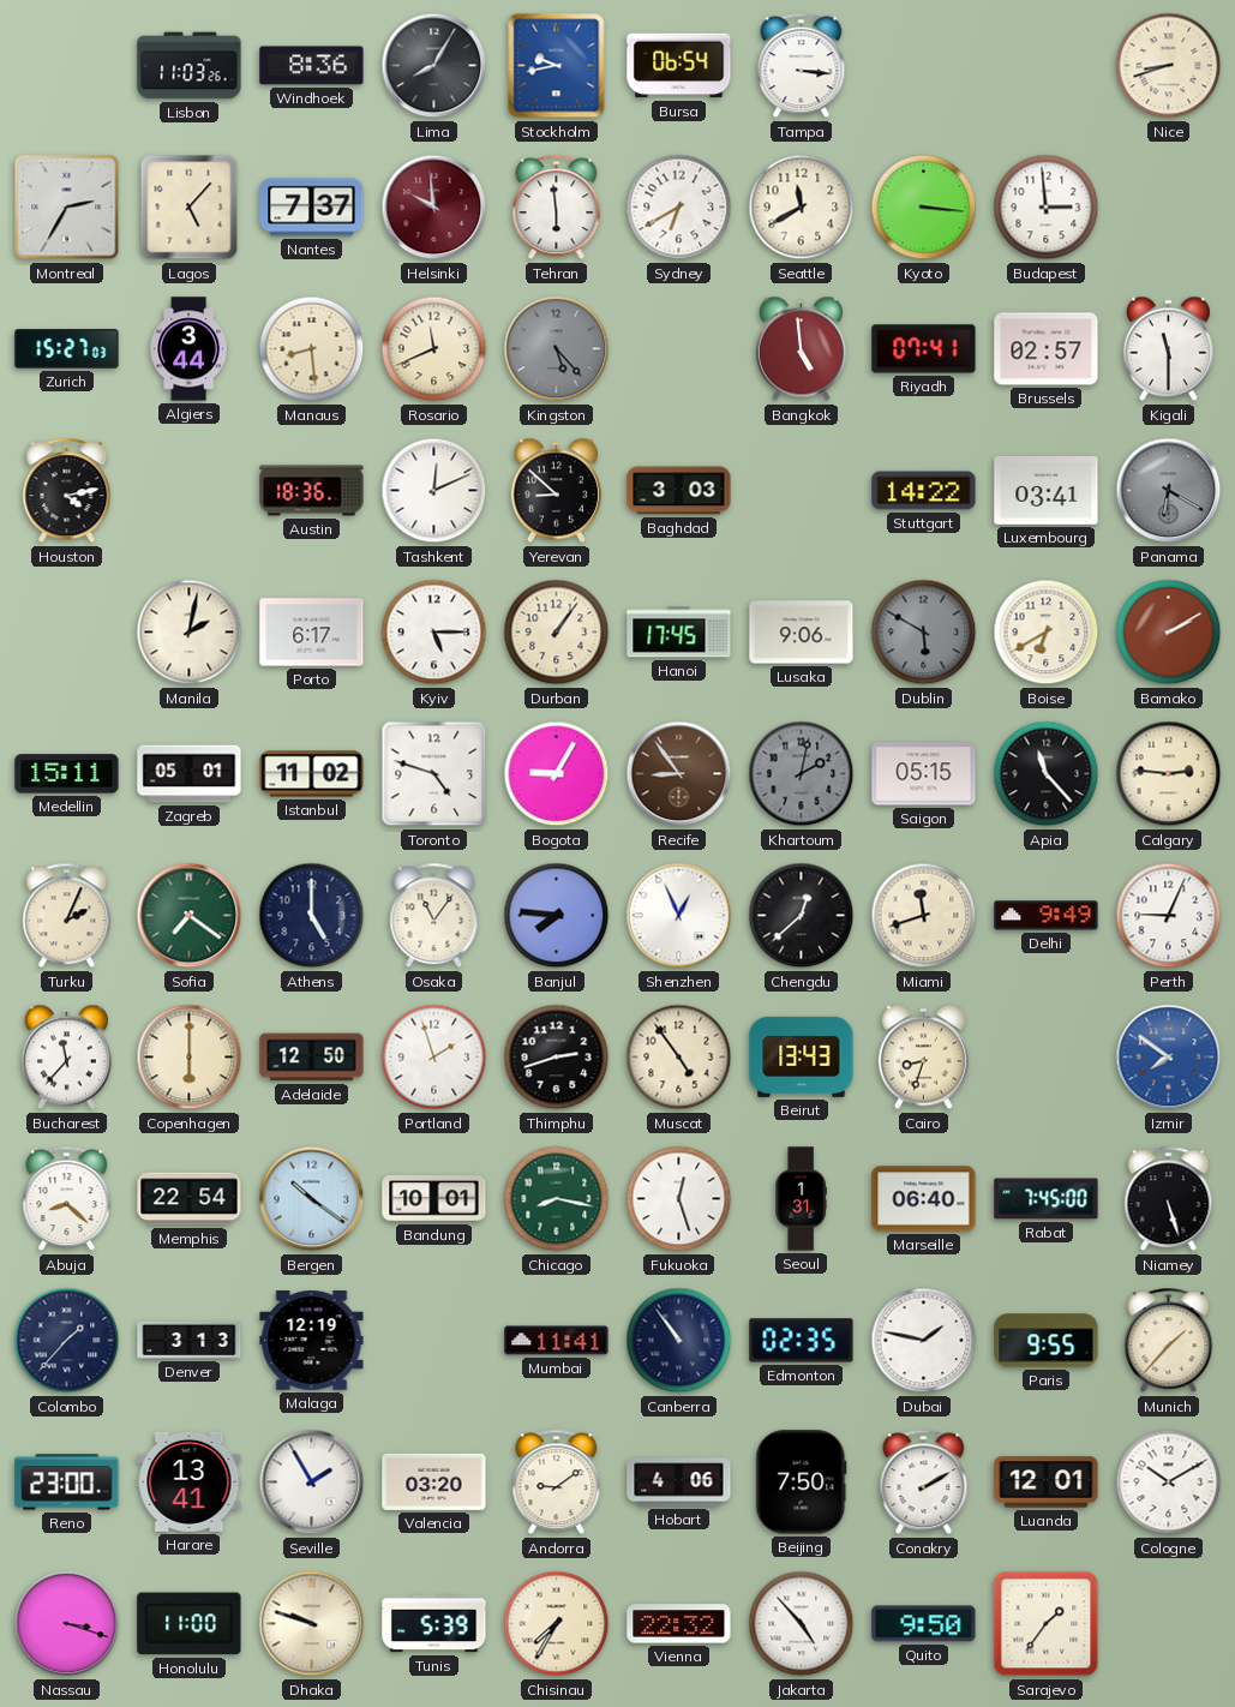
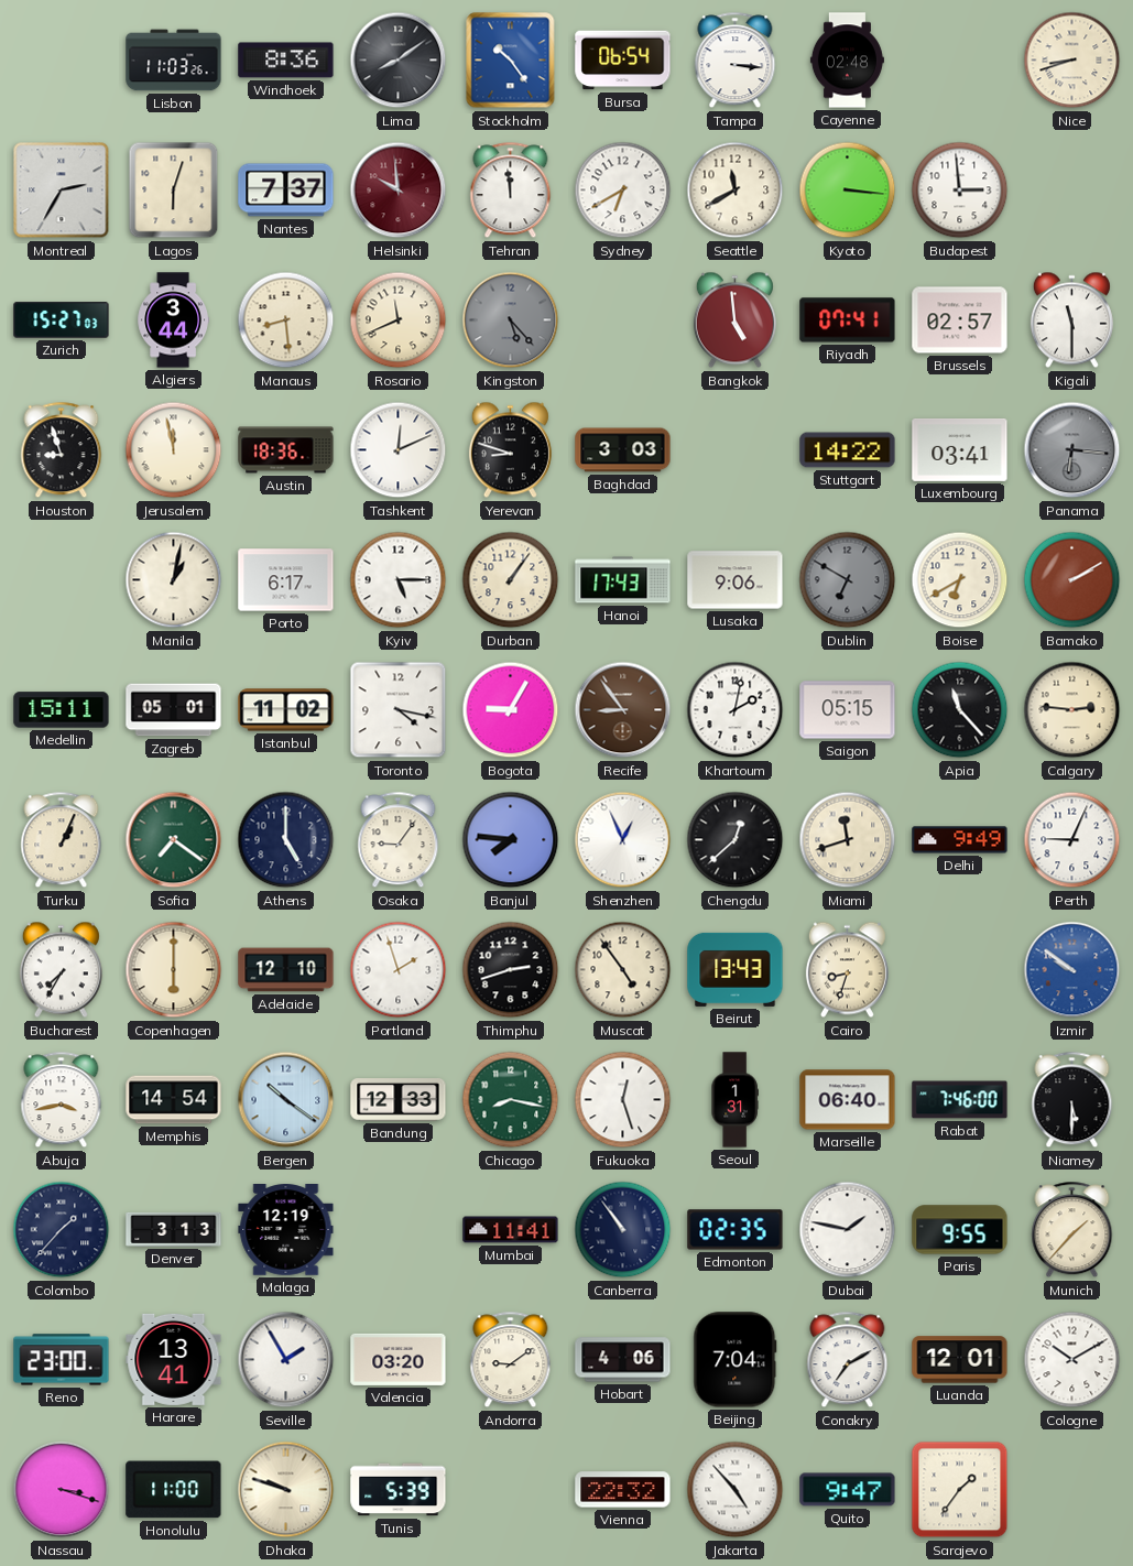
Lima: 8:05 -> 8:09 (399, 61)
Stockholm: 9:43 -> 10:24 (511, 61)
Cayenne: none -> 02:48 (847, 61)
Lagos: 5:07 -> 6:03 (174, 191)
Tehran: 5:59 -> 11:59 (511, 191)
Houston: 4:13 -> 8:57 (62, 450)
Jerusalem: none -> 11:58 (174, 450)
Yerevan: 8:52 -> 8:48 (510, 450)
Panama: 6:20 -> 6:16 (1072, 450)
Manila: 2:02 -> 1:02 (174, 580)
Hanoi: 17:45 -> 17:43 (623, 580)
Dublin: 5:50 -> 6:50 (848, 580)
Toronto: 4:48 -> 4:17 (399, 710)
Khartoum dial: grey -> white (736, 710)
Turku: 2:04 -> 1:04 (62, 840)
Osaka: 11:06 -> 9:06 (399, 840)
Bucharest: 11:37 -> 7:35 (61, 970)
Adelaide: 12:50 -> 12:10 (286, 970)
Izmir: 7:51 -> 9:51 (1072, 970)
Abuja: 8:22 -> 3:43 (62, 1100)
Memphis: 22:54 -> 14:54 (174, 1100)
Bandung: 10:01 -> 12:33 (399, 1100)
Rabat: 7:45 -> 7:46 (960, 1100)
Niamey: 5:27 -> 5:30 (1072, 1100)
Beijing: 7:50 -> 7:04 (736, 1360)
Conakry: 2:10 -> 7:10 (848, 1360)
Chisinau: 7:35 -> none (557, 1624)
Quito: 9:50 -> 9:47 (848, 1490)
